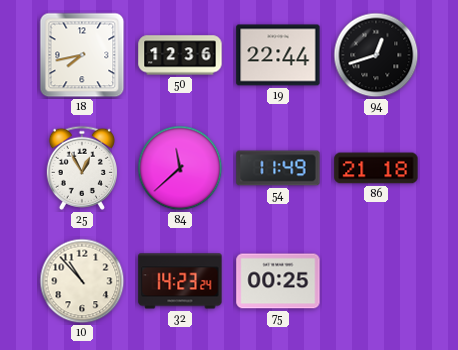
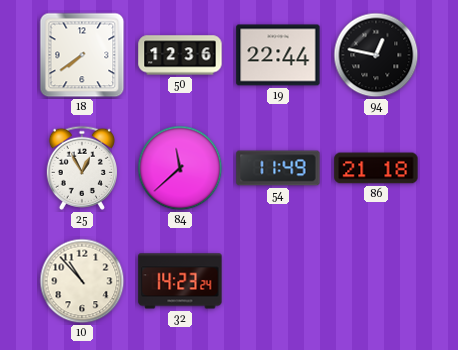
18: 7:43 -> 7:39 (82, 55)
94: 12:42 -> 12:47 (376, 55)
75: 00:25 -> none (278, 281)
